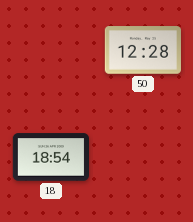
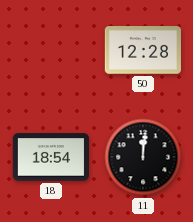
11: none -> 12:01 (143, 157)
